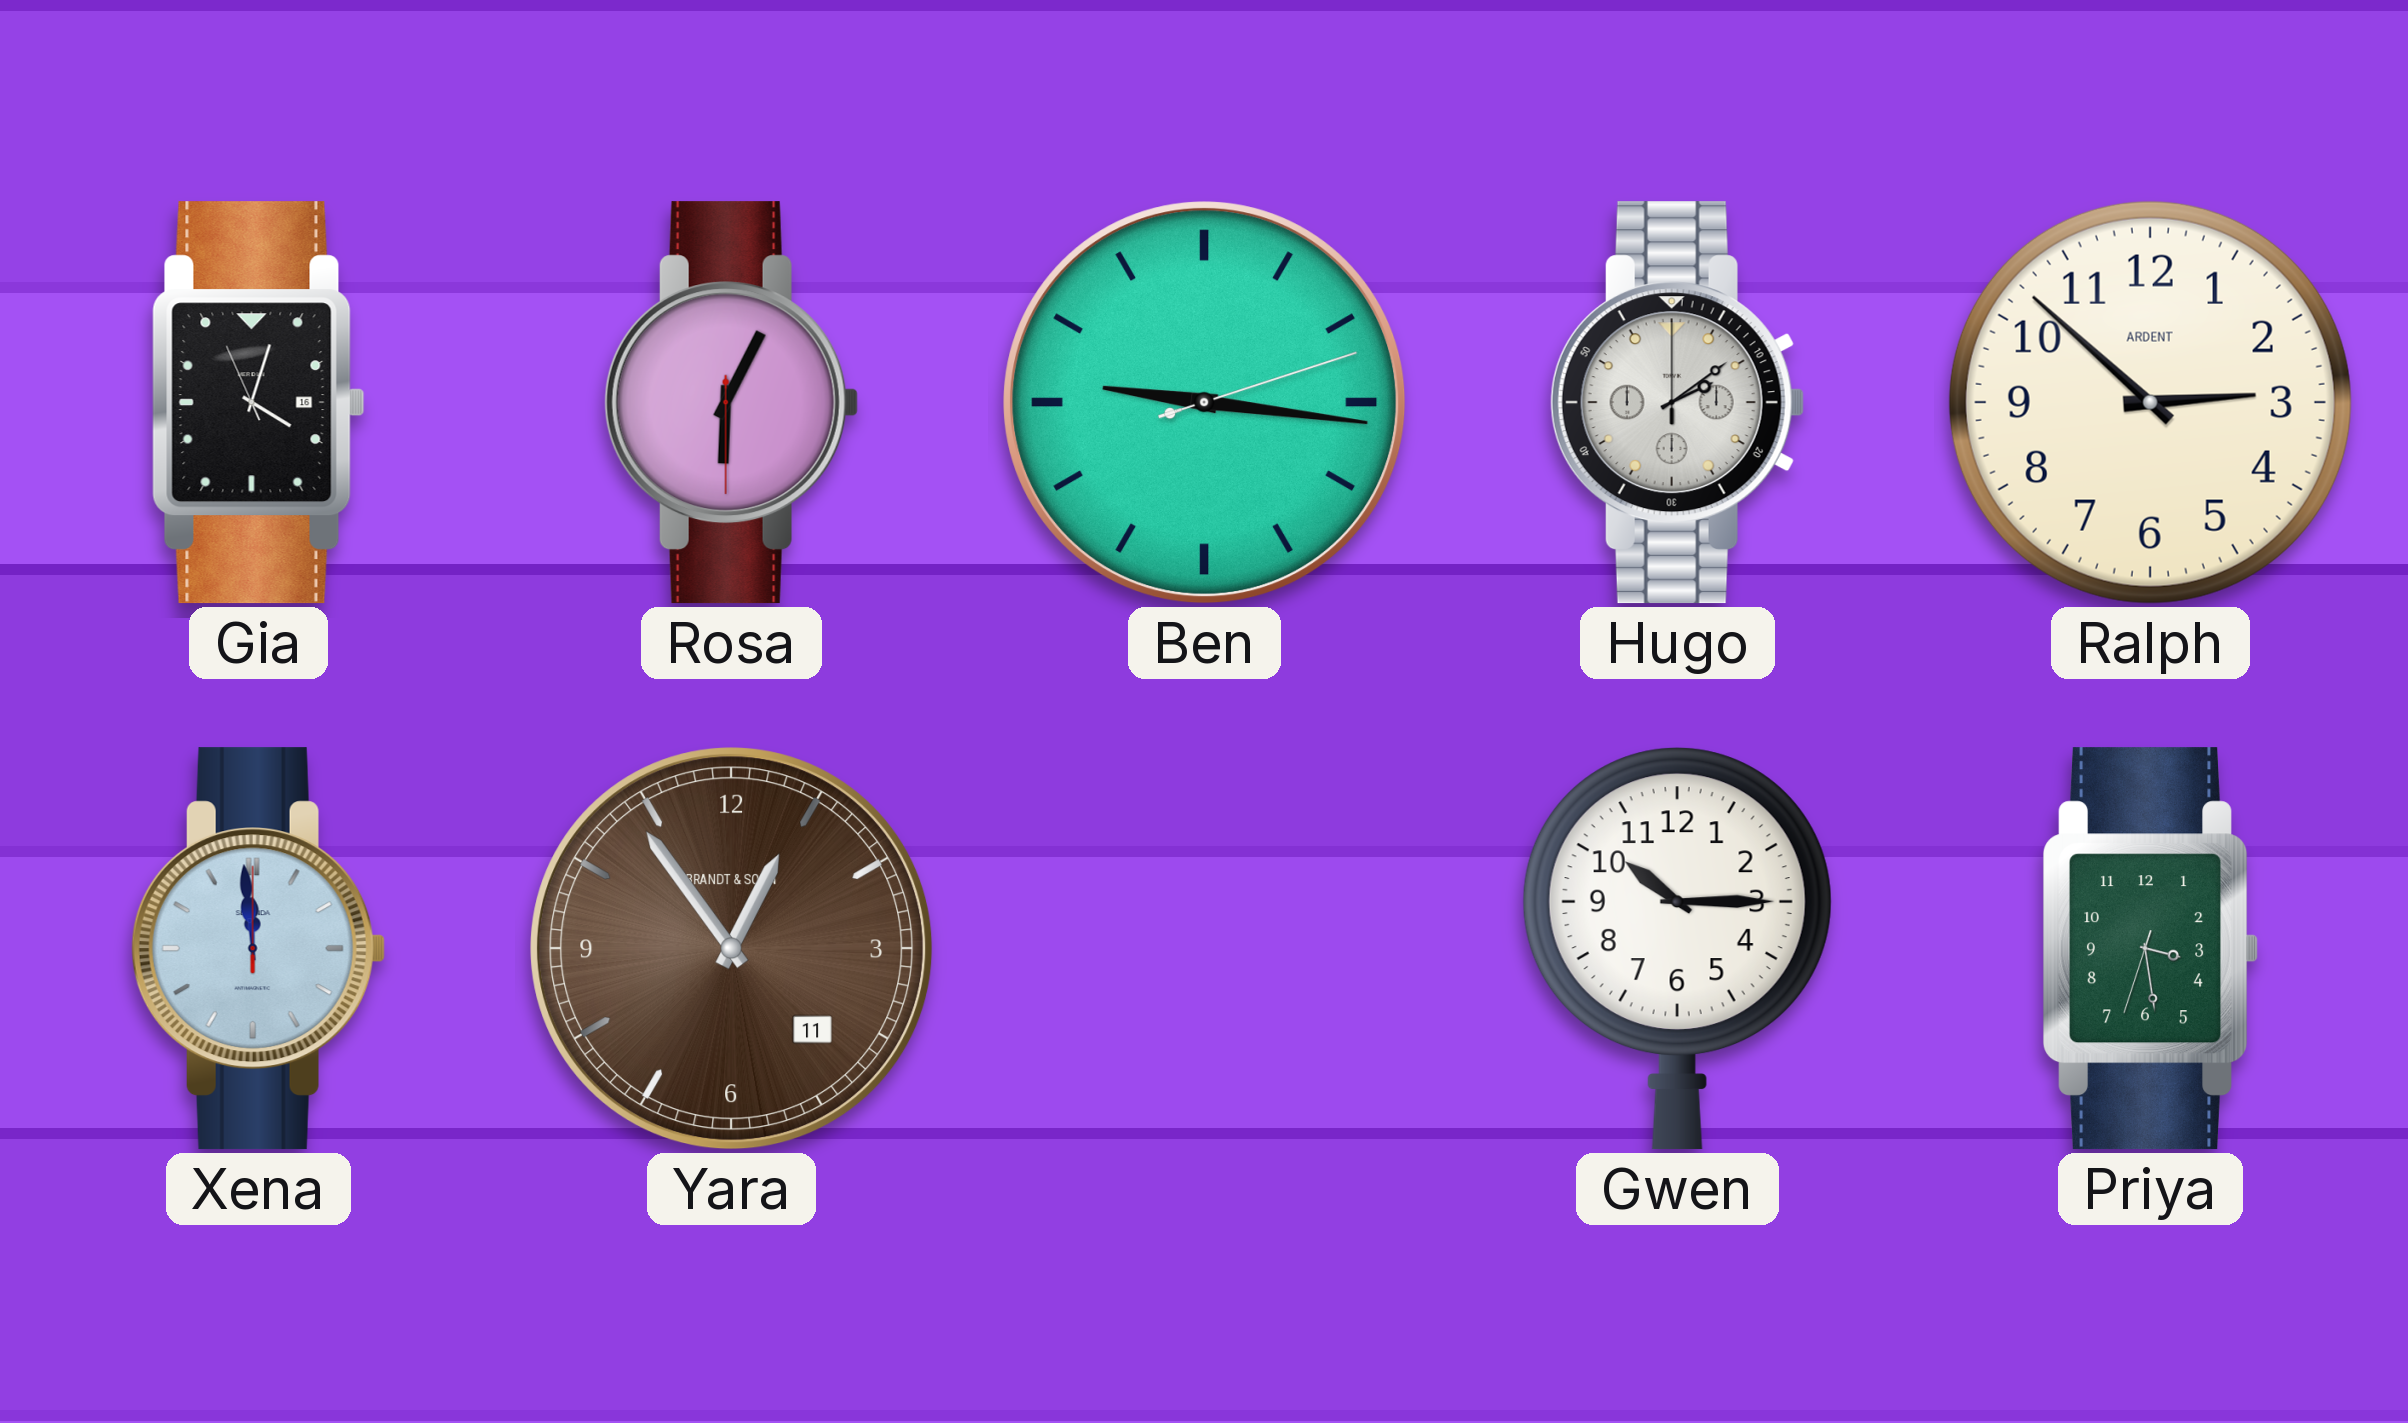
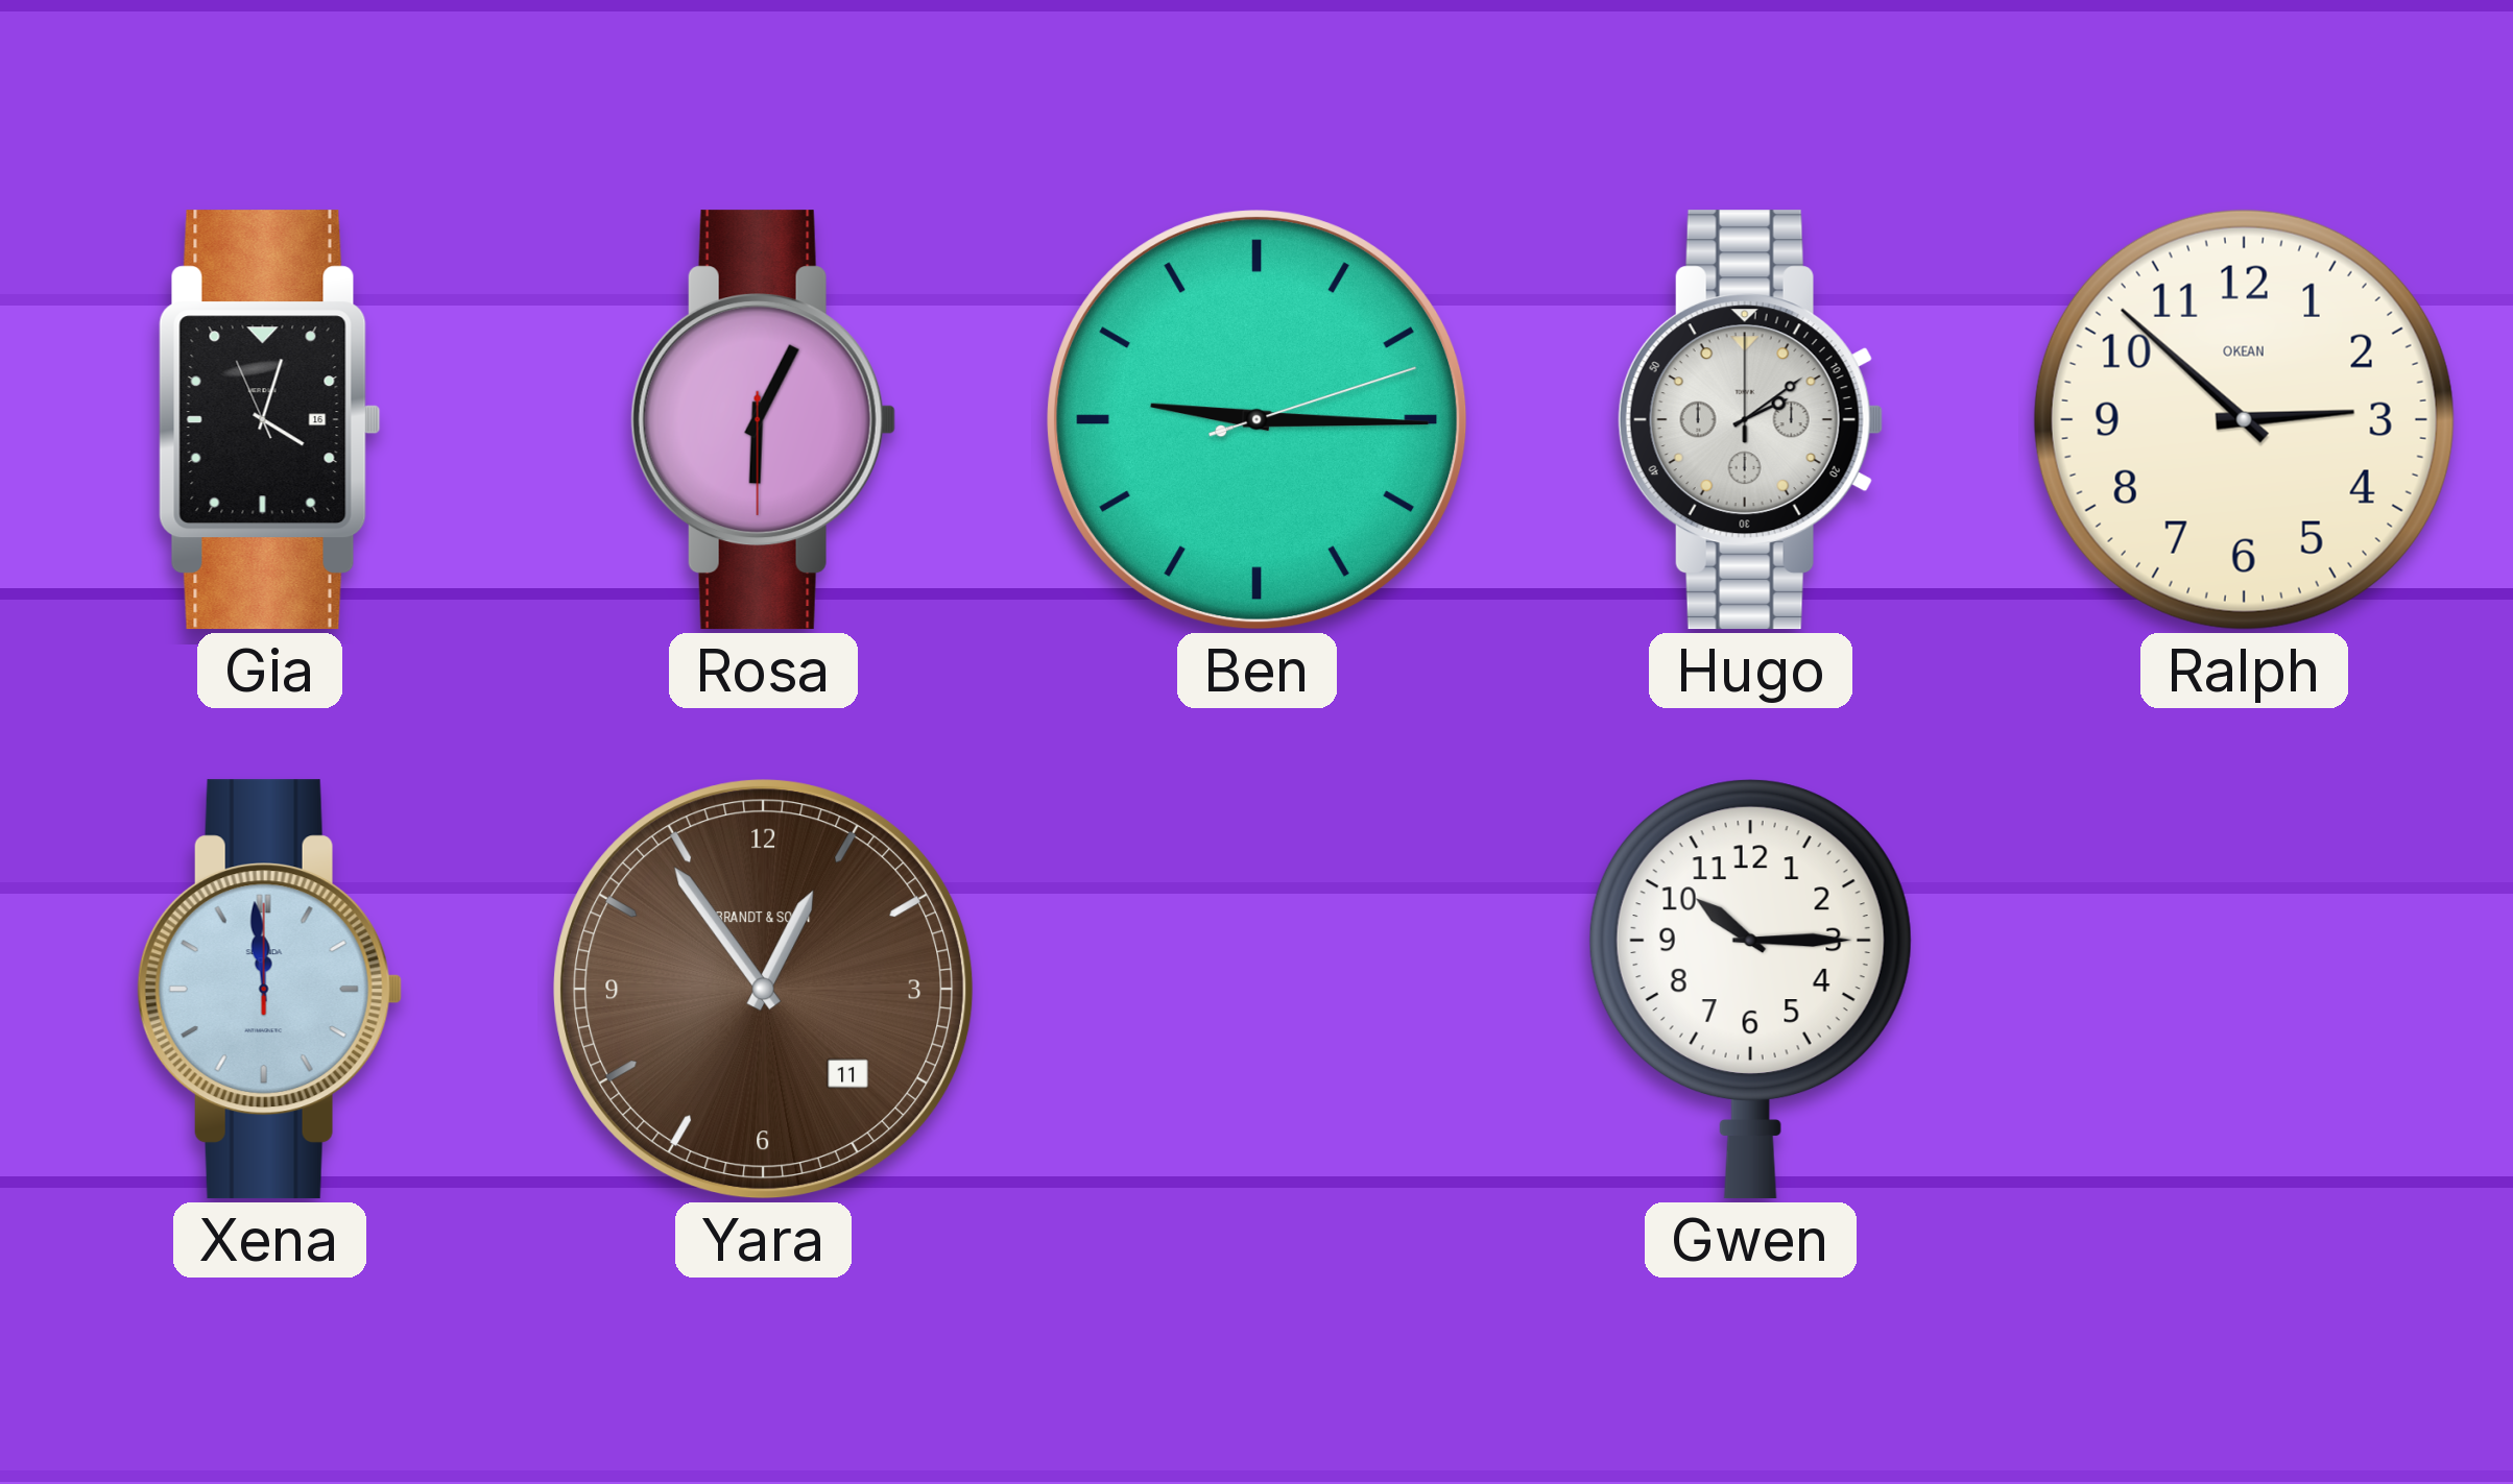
Ben: 9:16 -> 9:15 (1258, 420)
Ralph brand: ARDENT -> OKEAN (2244, 419)
Priya: 3:28 -> none (2150, 949)
